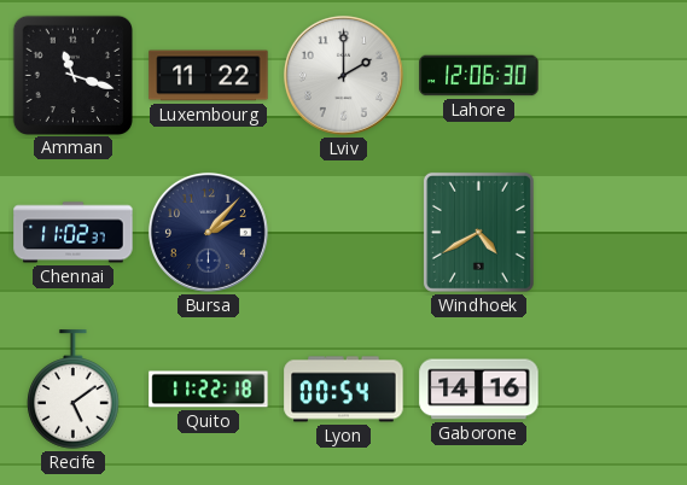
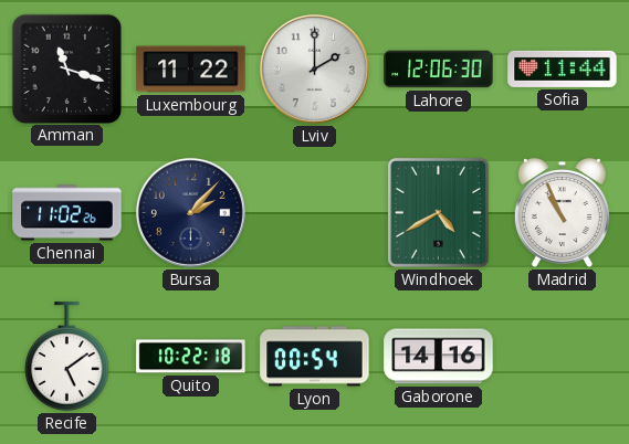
Sofia: none -> 11:44 (563, 68)
Chennai: 11:02:37 -> 11:02:26 (67, 213)
Madrid: none -> 10:56 (562, 212)
Quito: 11:22 -> 10:22 (191, 357)
